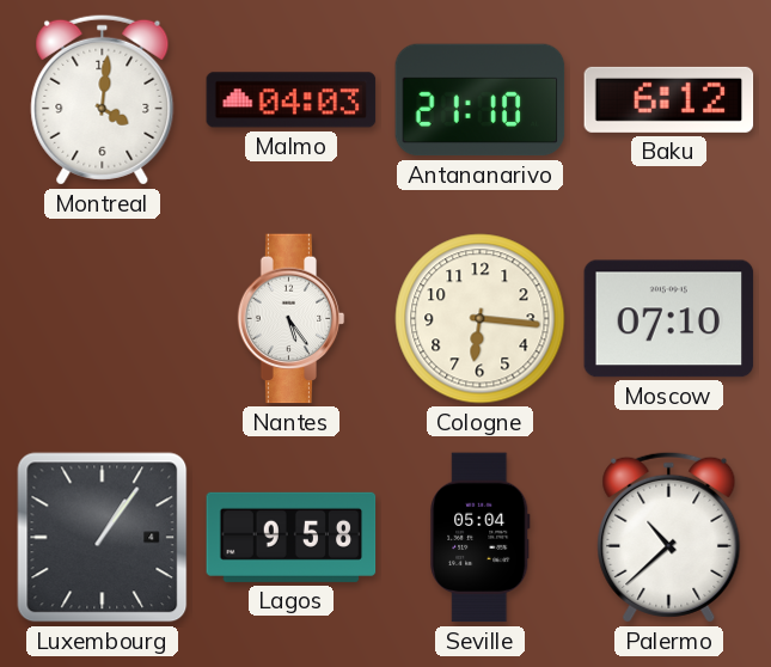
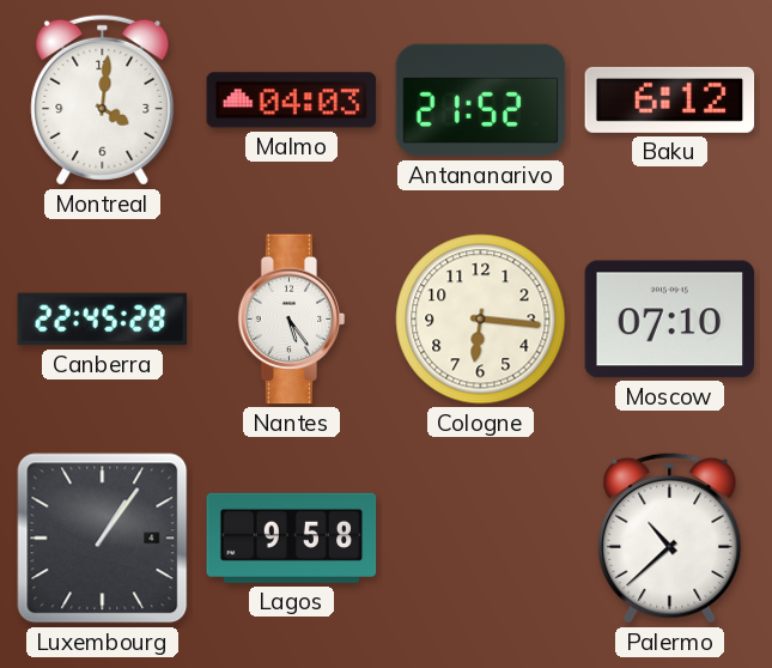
Antananarivo: 21:10 -> 21:52 (481, 101)
Canberra: none -> 22:45 (103, 320)
Seville: 05:04 -> none (481, 538)
